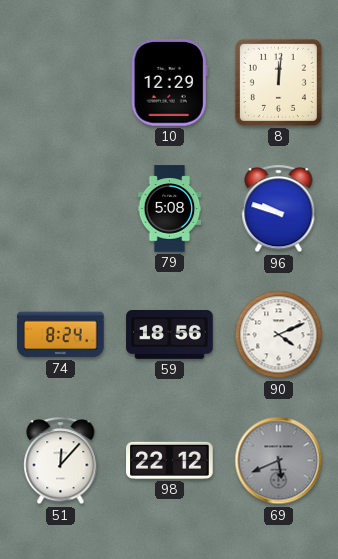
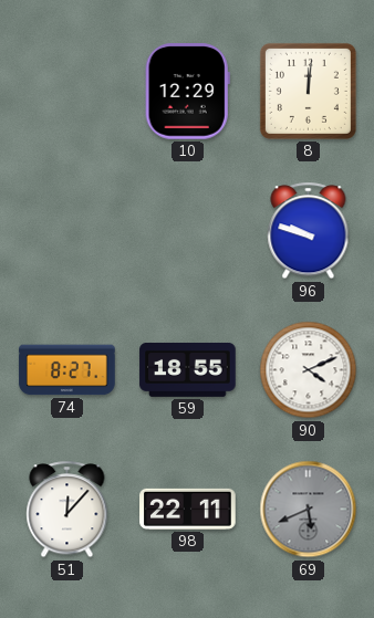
79: 5:08 -> none (170, 209)
74: 8:24 -> 8:27 (67, 370)
59: 18:56 -> 18:55 (188, 369)
98: 22:12 -> 22:11 (188, 509)
